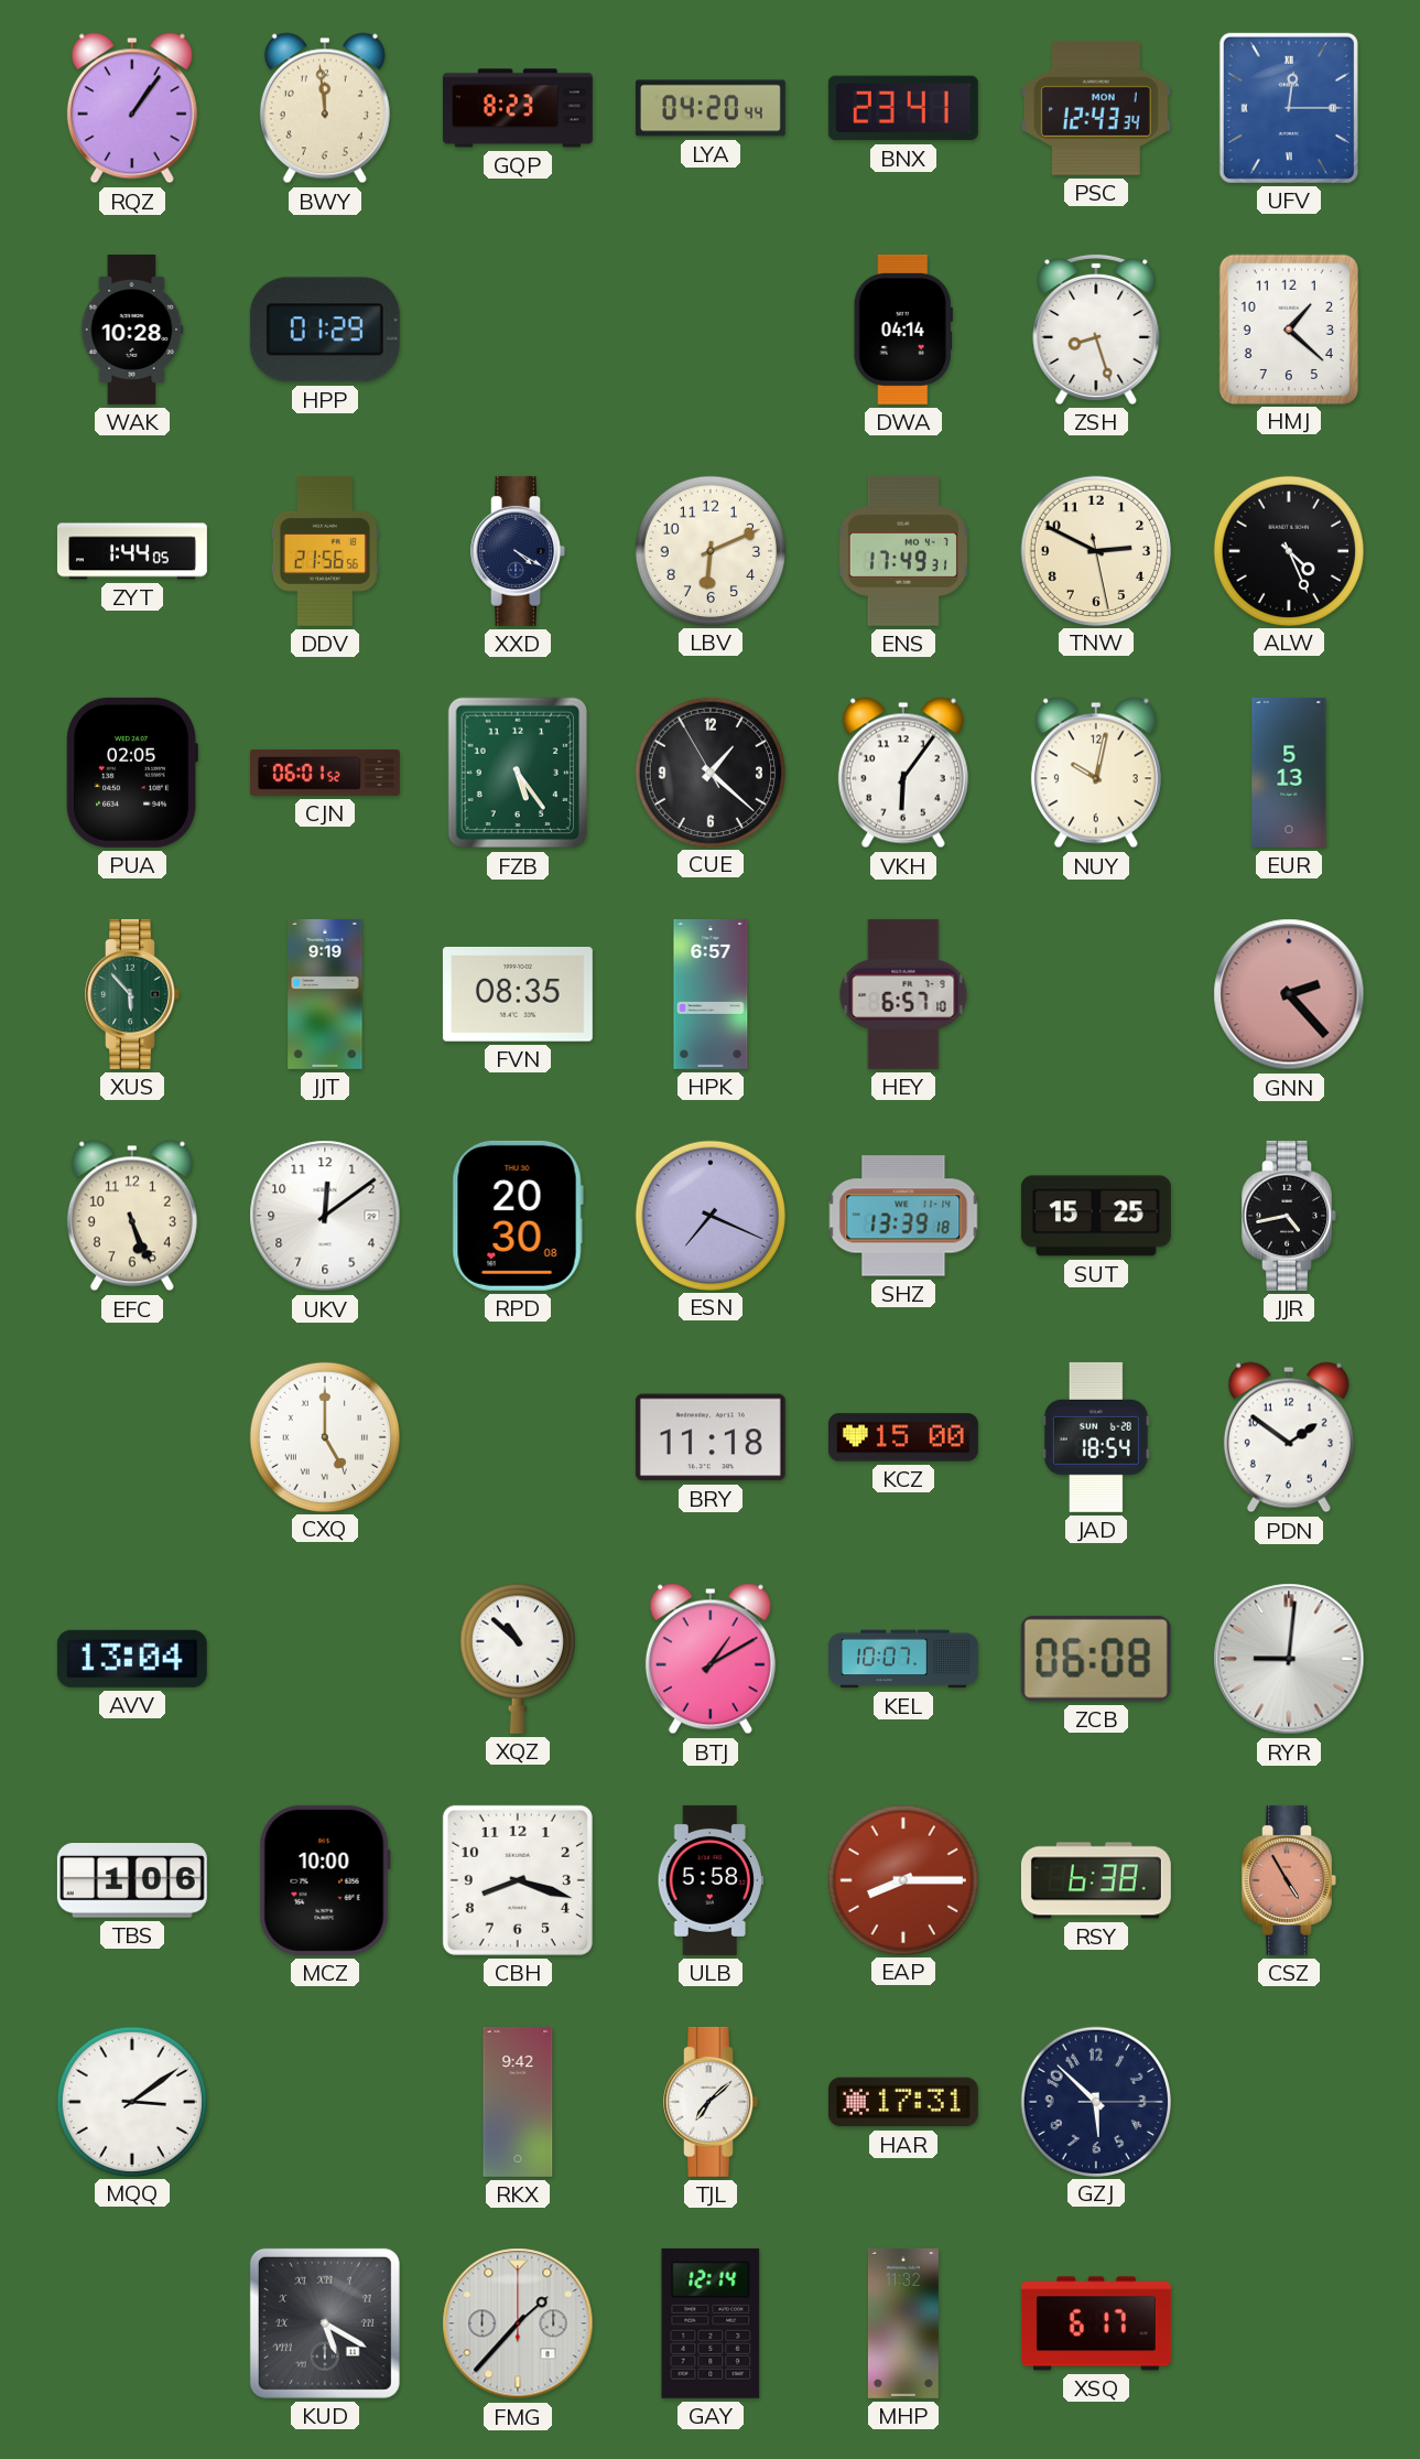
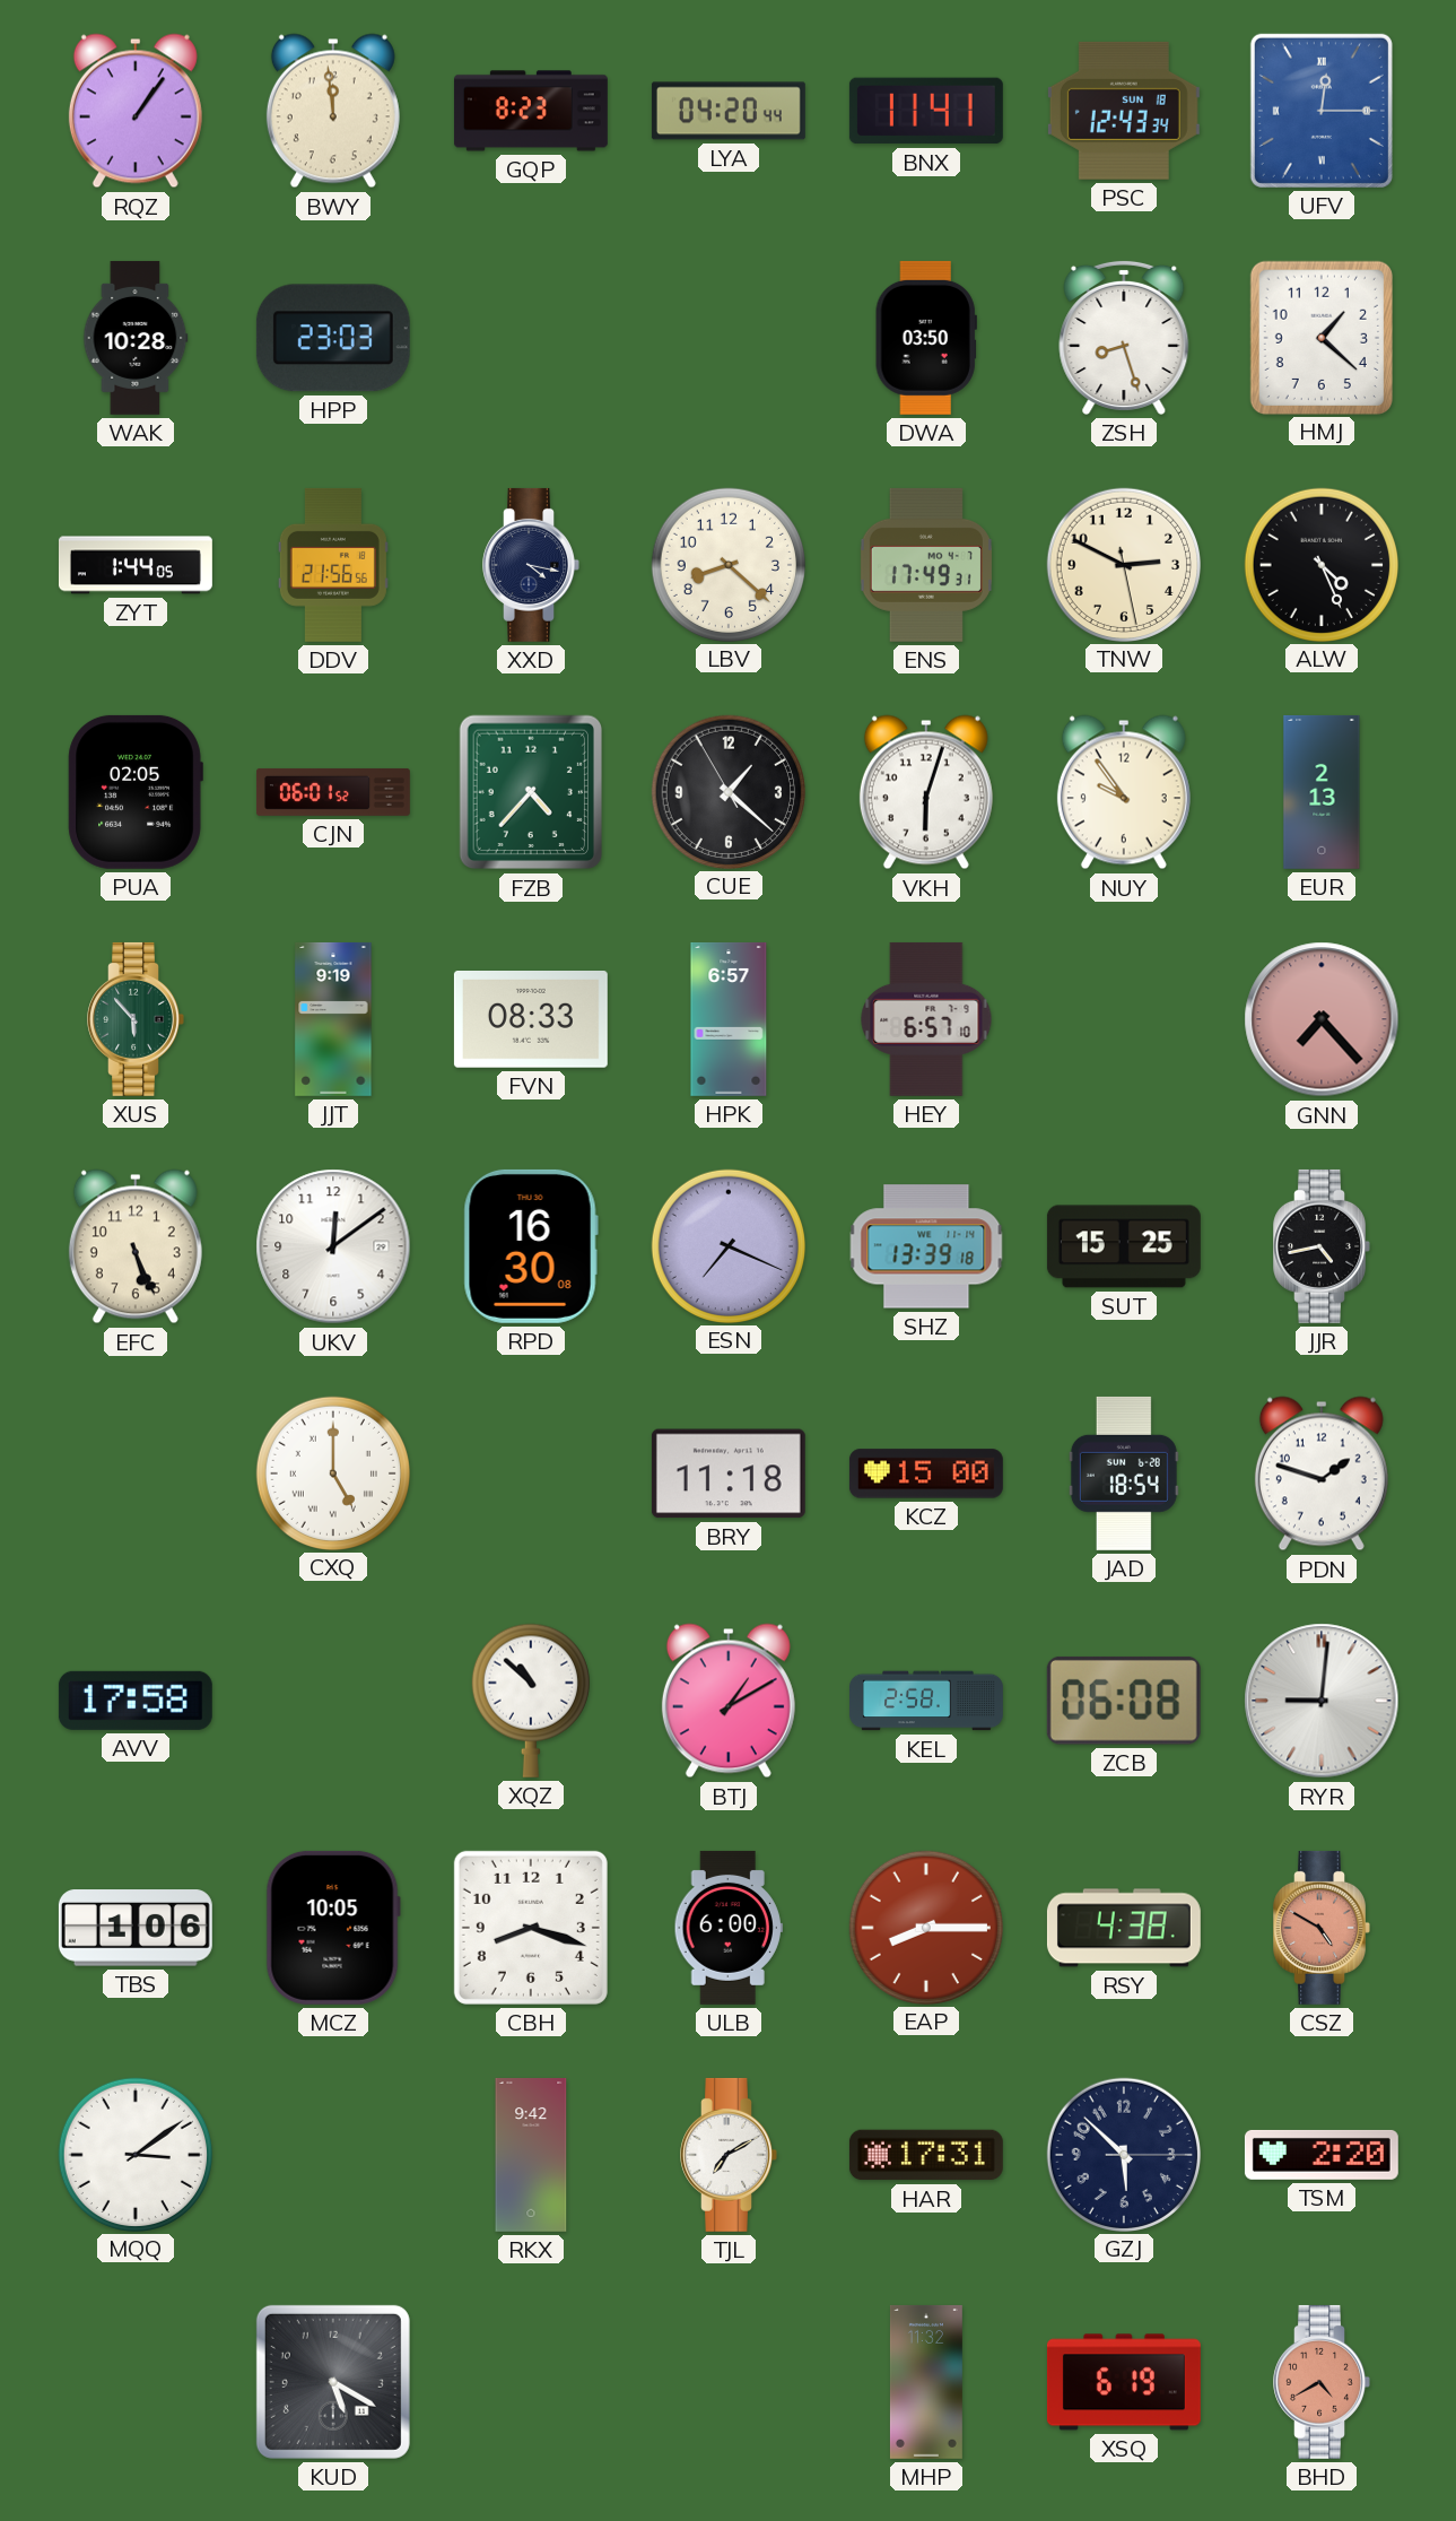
BNX: 23:41 -> 11:41 (926, 111)
PSC date: MON 1 -> SUN 18 (1124, 111)
HPP: 01:29 -> 23:03 (333, 338)
DWA: 04:14 -> 03:50 (926, 338)
XXD: 4:20 -> 4:17 (531, 565)
LBV: 6:11 -> 8:22 (727, 564)
FZB: 5:24 -> 4:37 (531, 792)
VKH: 6:06 -> 6:03 (926, 792)
NUY: 10:02 -> 9:54 (1124, 792)
EUR: 5:13 -> 2:13 (1322, 792)
FVN: 08:35 -> 08:33 (531, 1020)
GNN: 2:23 -> 7:23 (1322, 1019)
RPD: 20:30 -> 16:30 (531, 1246)
PDN: 1:51 -> 1:48 (1322, 1474)
AVV: 13:04 -> 17:58 (136, 1701)
KEL: 10:07 -> 2:58 (927, 1701)
MCZ: 10:00 -> 10:05 (333, 1928)
ULB: 5:58 -> 6:00 (729, 1928)
RSY: 6:38 -> 4:38 (1124, 1928)
CSZ: 4:55 -> 4:50 (1322, 1928)
TJL: 7:08 -> 7:10 (729, 2155)
TSM: none -> 2:20 (1322, 2155)
KUD numerals: Roman -> Arabic (333, 2382)
FMG: 1:37 -> none (518, 2323)
GAY: 12:14 -> none (711, 2323)
XSQ: 6:17 -> 6:19 (1124, 2382)
BHD: none -> 4:40 (1322, 2382)
